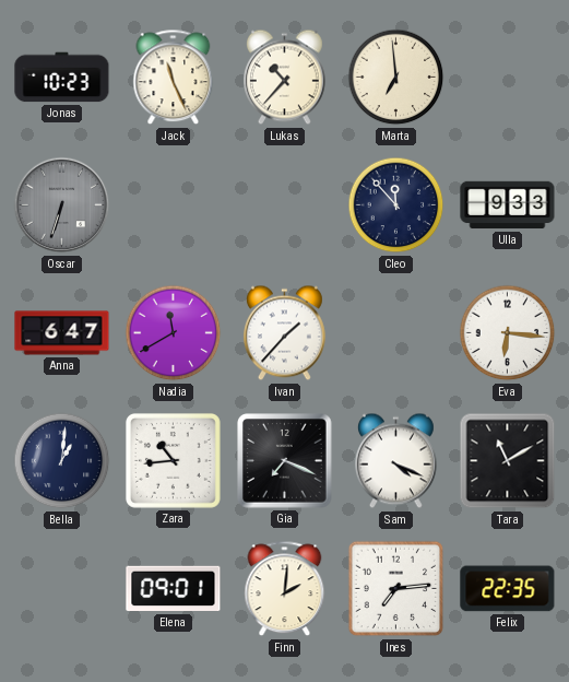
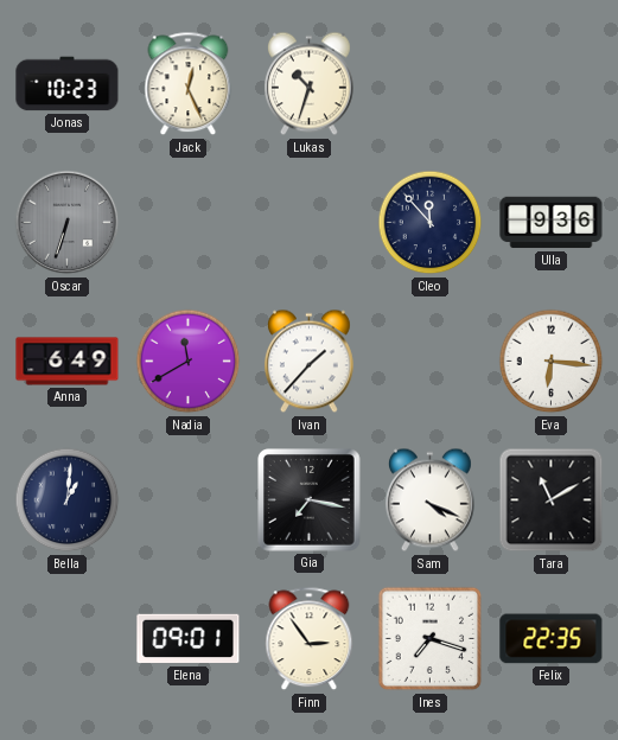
Jack: 11:26 -> 12:26 (189, 84)
Lukas: 10:37 -> 10:33 (308, 84)
Marta: 6:59 -> none (396, 78)
Ulla: 9:33 -> 9:36 (552, 223)
Anna: 6:47 -> 6:49 (68, 362)
Zara: 10:44 -> none (173, 460)
Gia: 7:19 -> 7:17 (310, 500)
Finn: 2:01 -> 2:54 (310, 639)
Ines: 7:14 -> 7:18 (431, 639)
